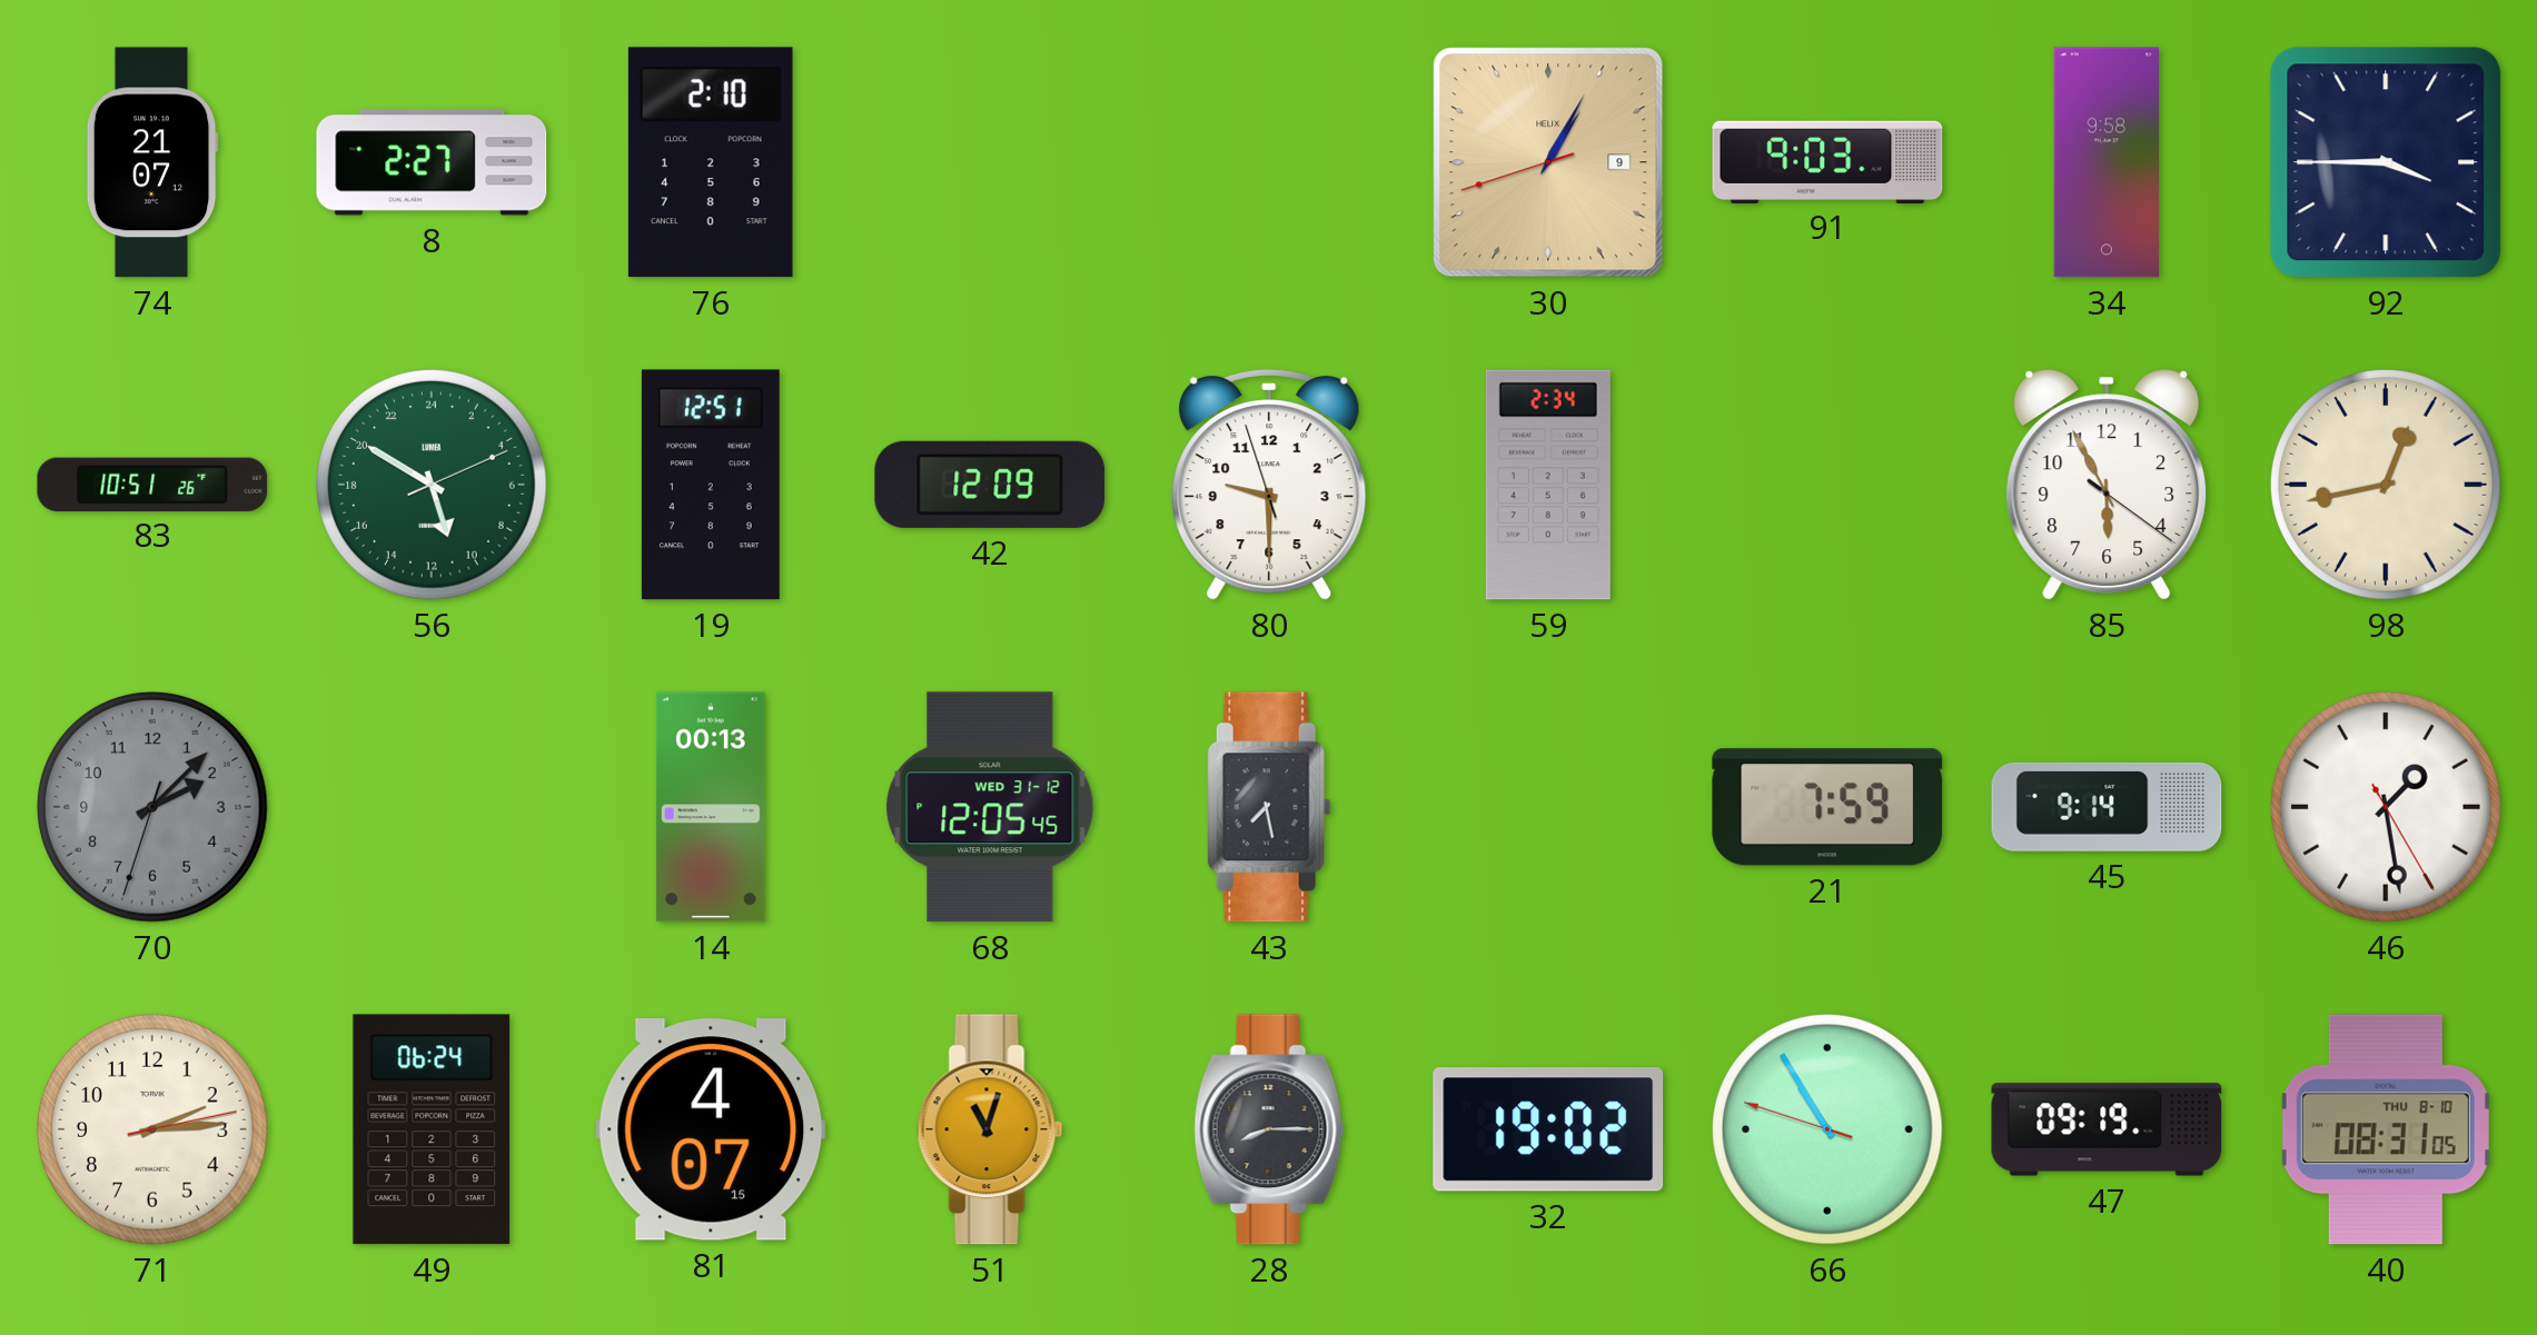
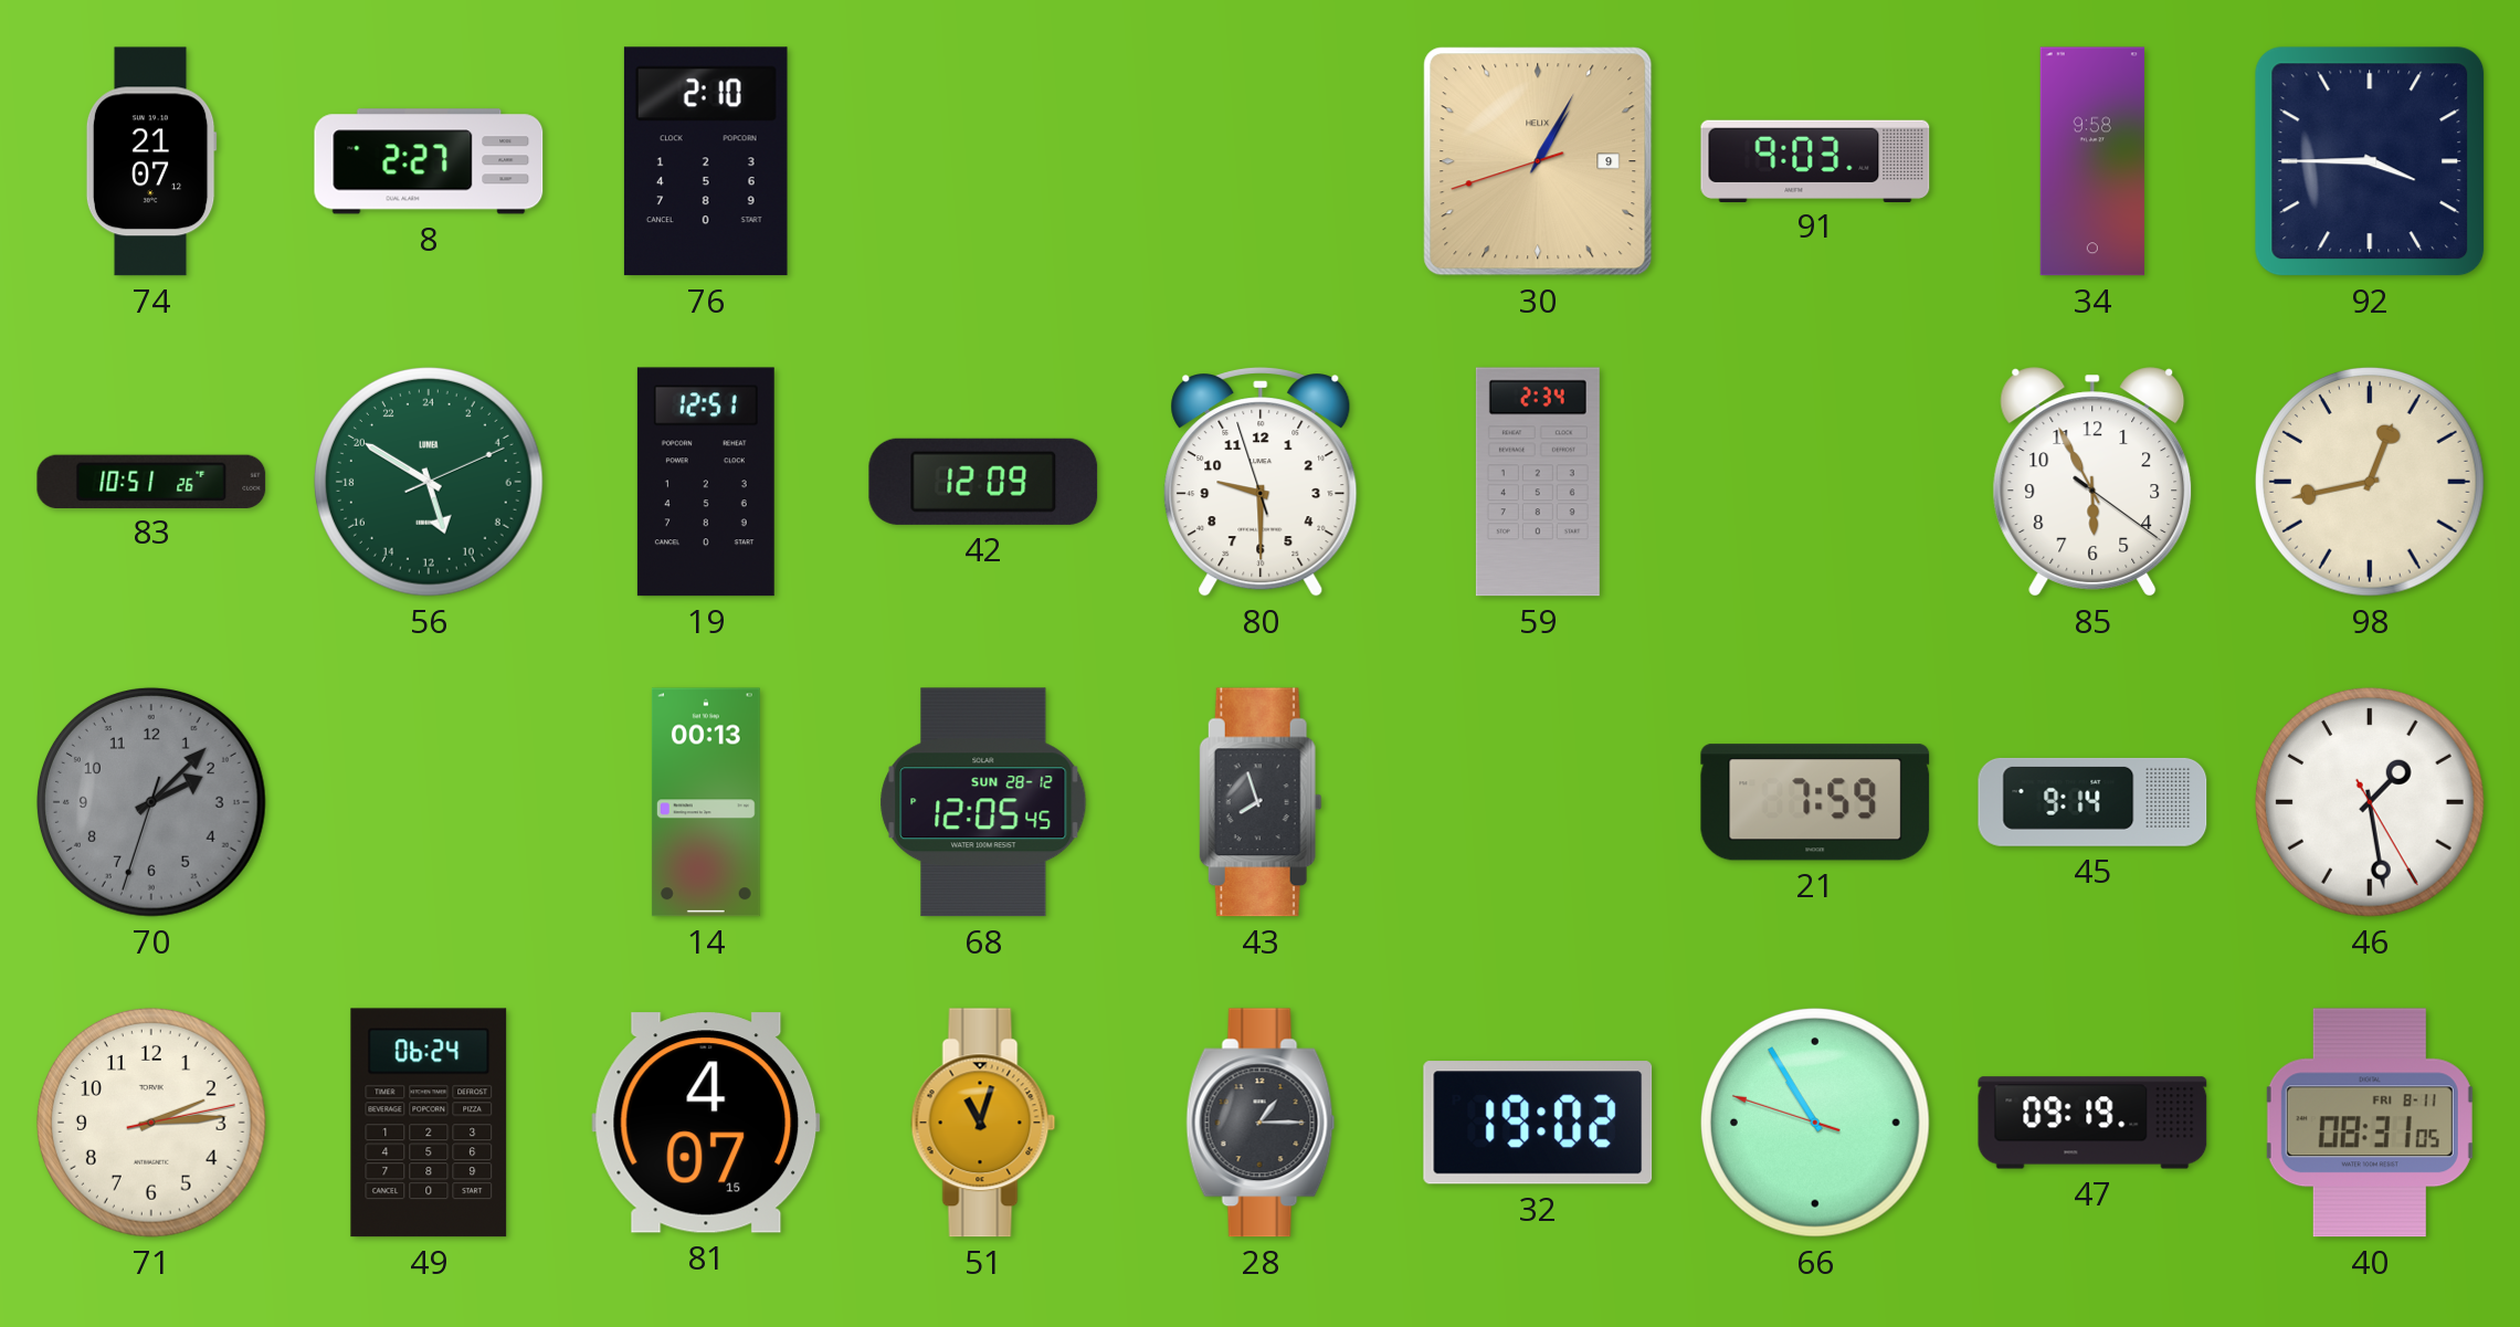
68 date: WED 31-12 -> SUN 28-12 (983, 802)
43: 7:28 -> 7:57 (1261, 802)
28: 8:15 -> 1:15 (1261, 1123)
40 date: THU 8-10 -> FRI 8-11 (2370, 1123)
